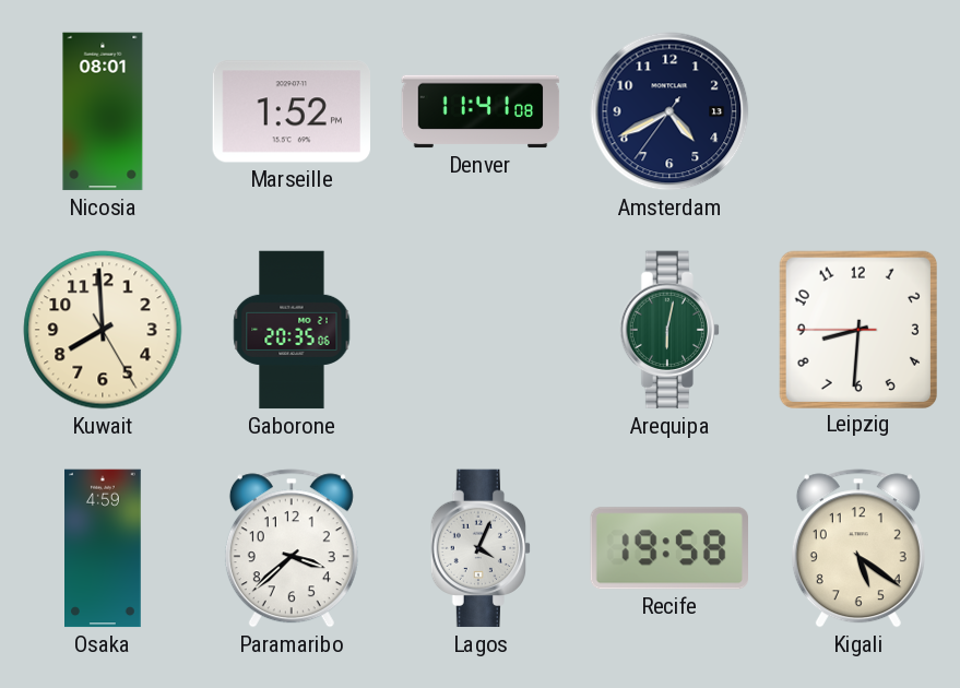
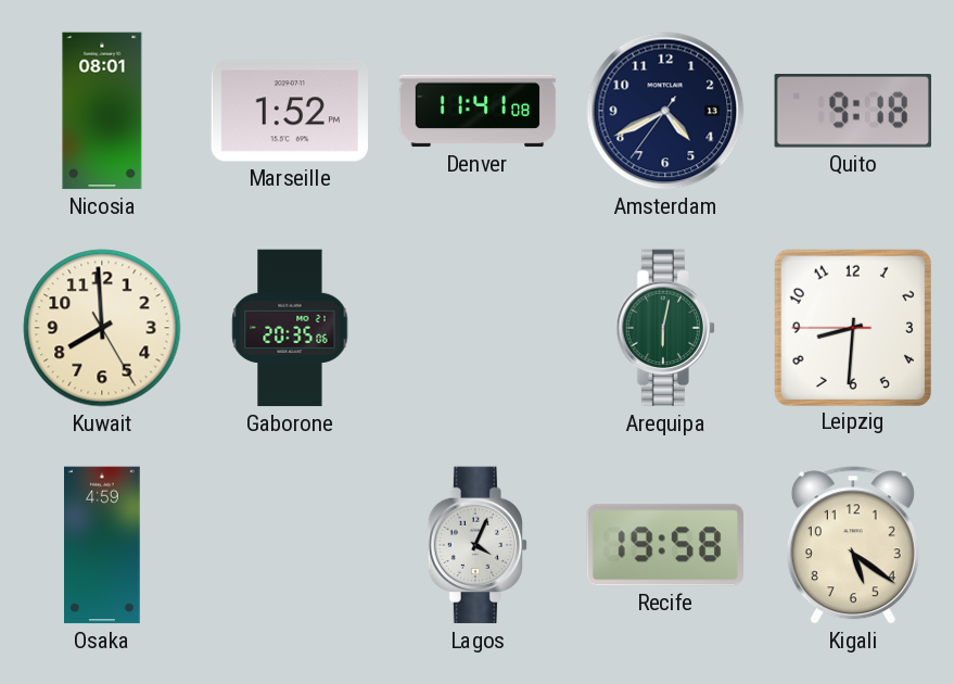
Quito: none -> 9:18 (853, 111)
Paramaribo: 3:38 -> none (292, 548)
